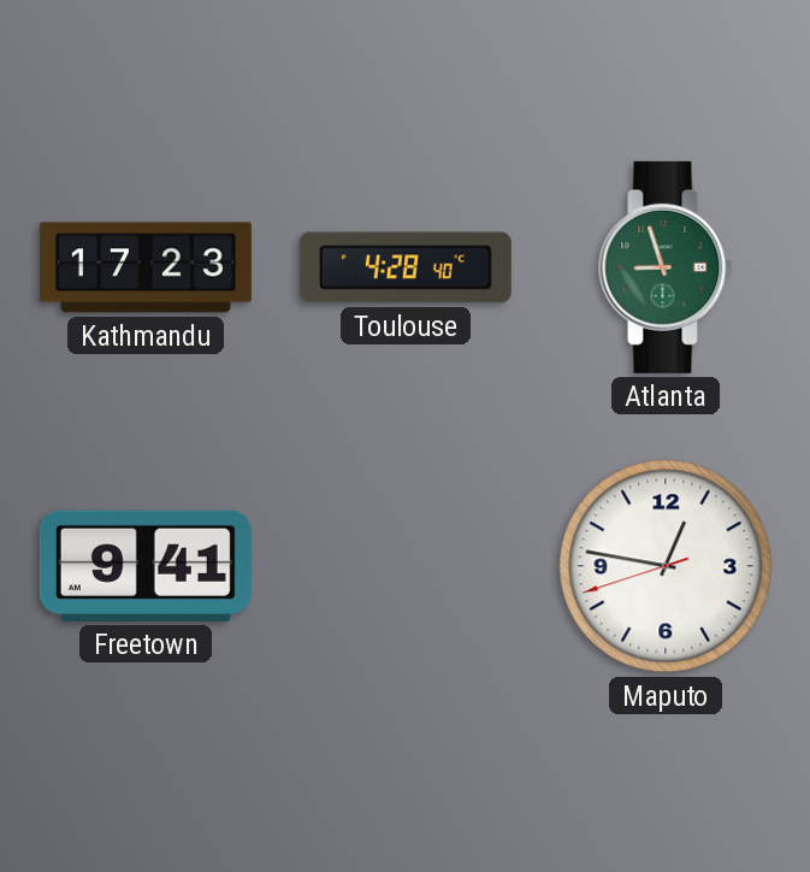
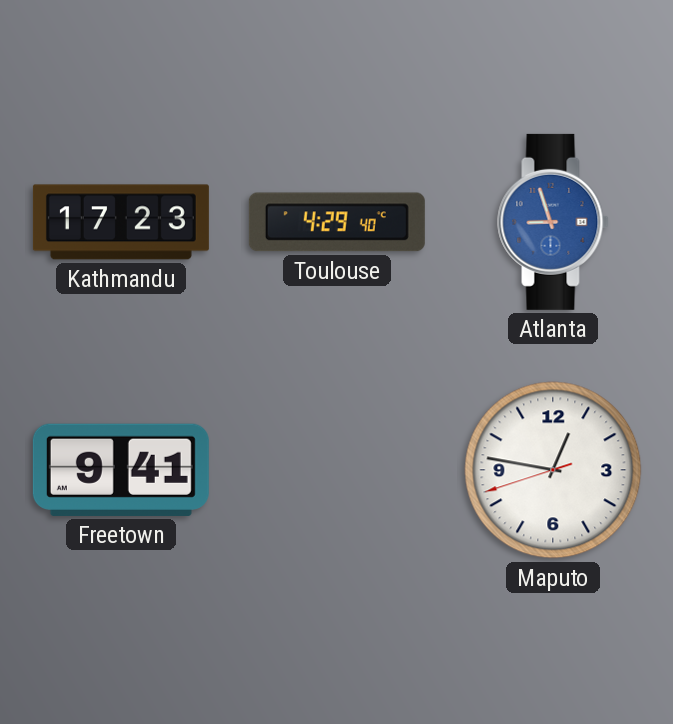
Toulouse: 4:28 -> 4:29 (337, 222)
Atlanta dial: green -> blue (553, 222)
